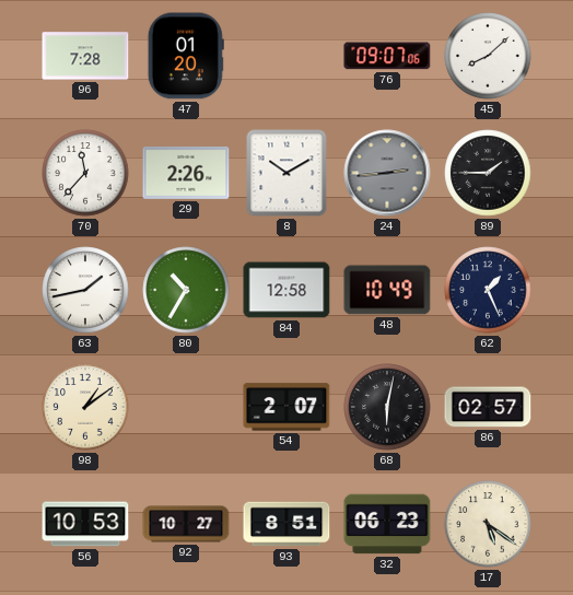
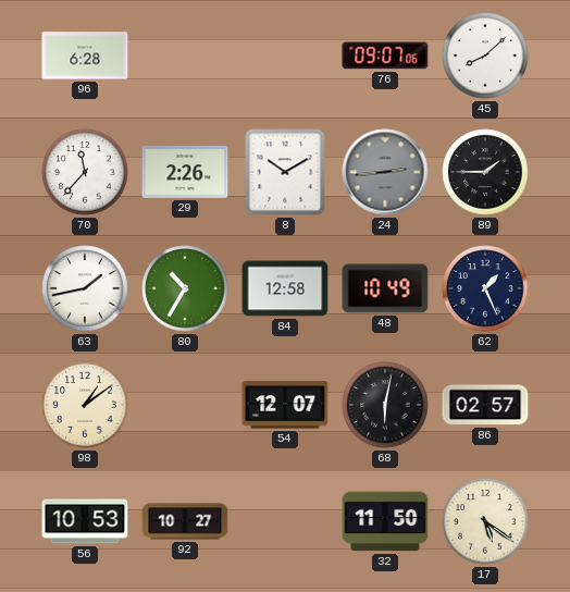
96: 7:28 -> 6:28 (85, 55)
47: 01:20 -> none (186, 56)
54: 2:07 -> 12:07 (285, 405)
93: 8:51 -> none (286, 524)
32: 06:23 -> 11:50 (385, 521)
